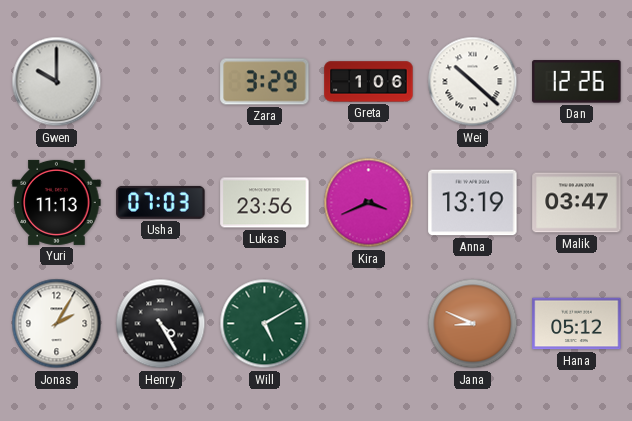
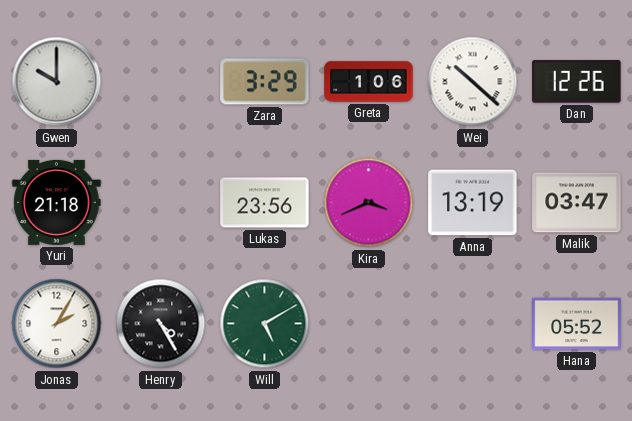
Yuri: 11:13 -> 21:18 (57, 202)
Usha: 07:03 -> none (161, 202)
Jana: 8:49 -> none (473, 324)
Hana: 05:12 -> 05:52 (577, 324)
